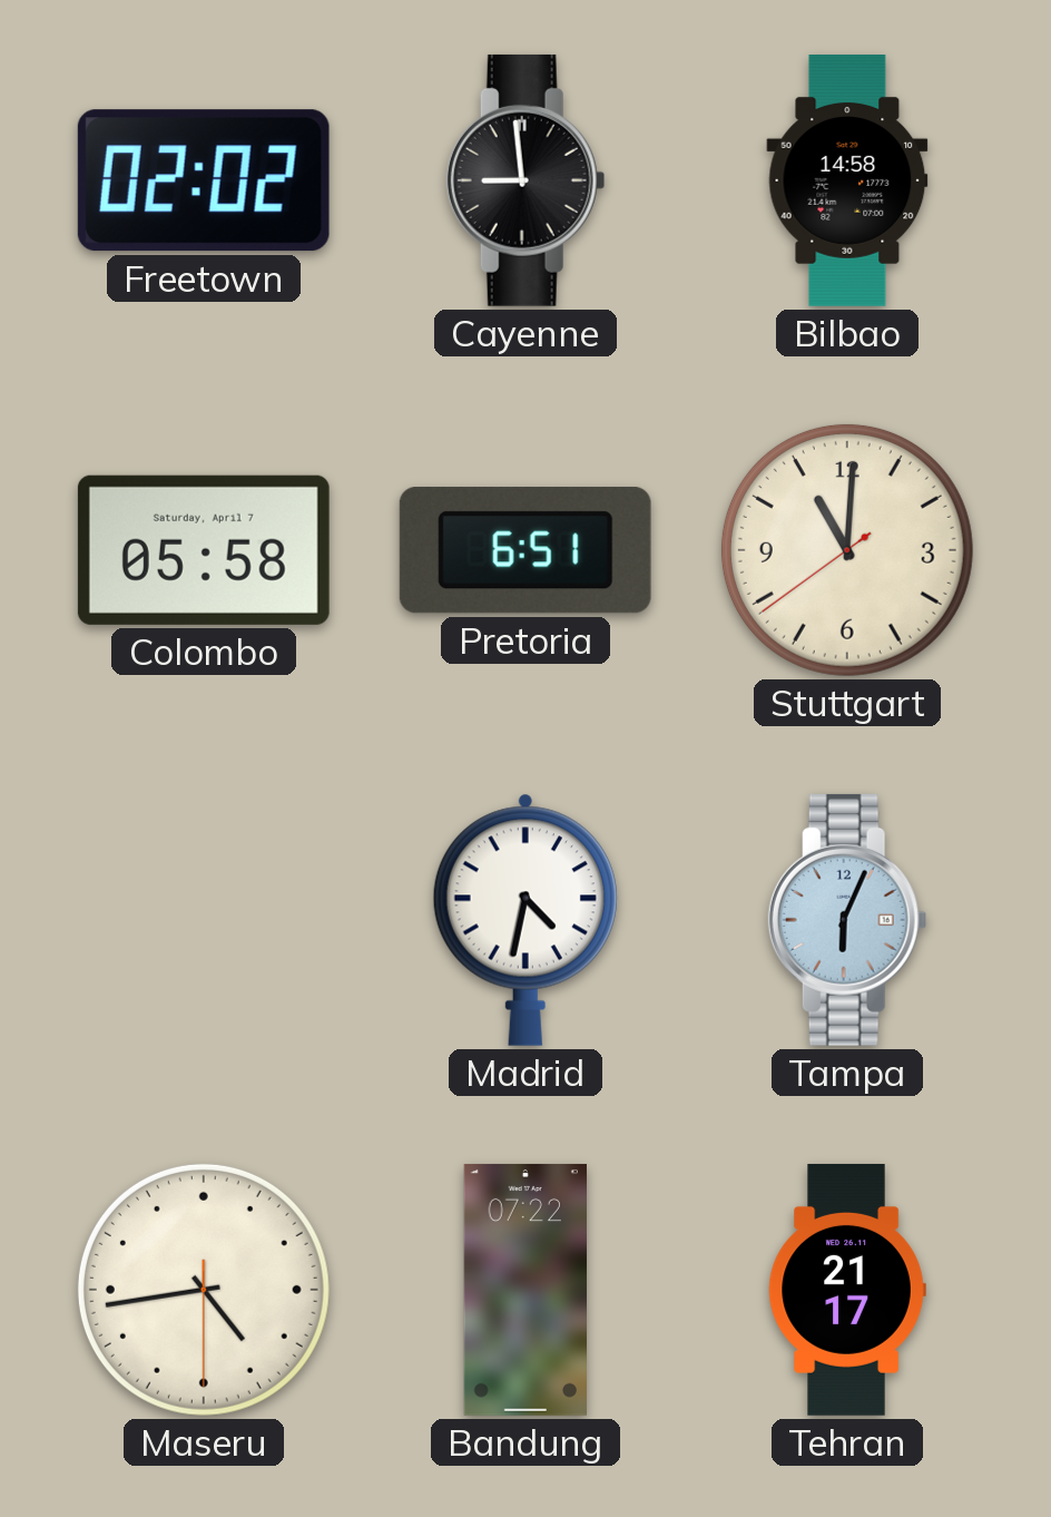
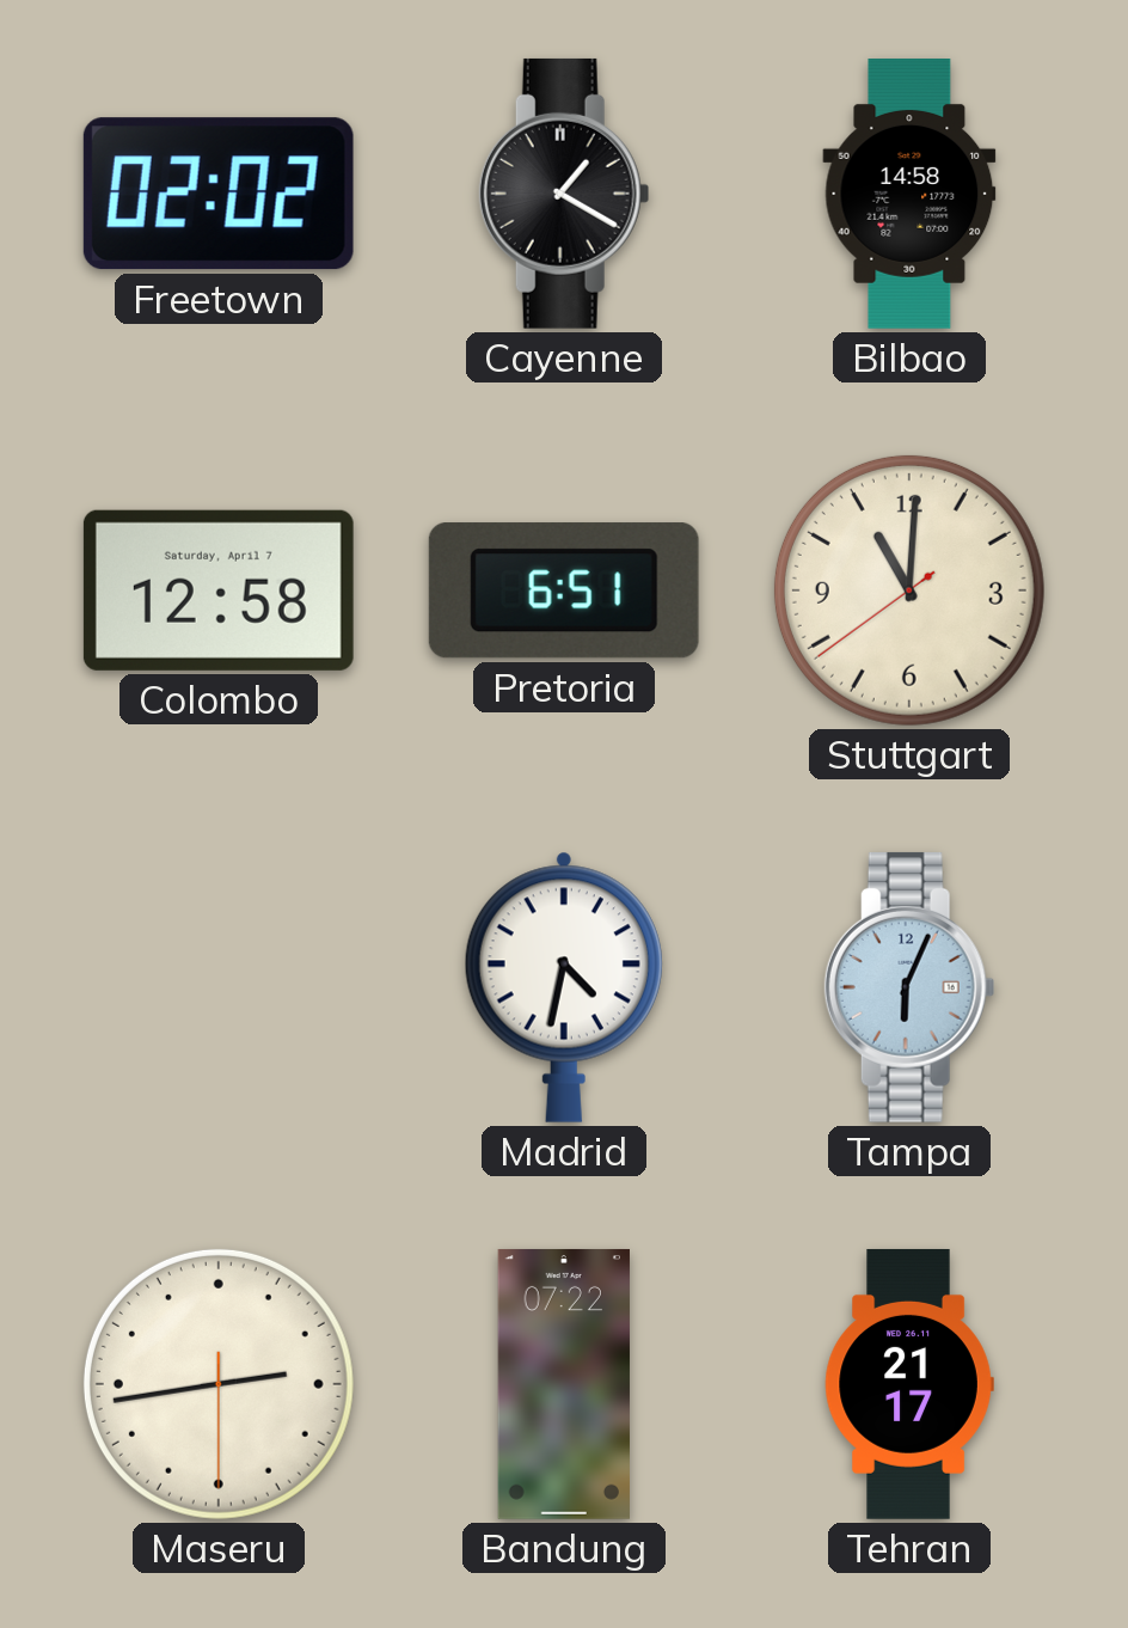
Cayenne: 8:59 -> 1:20 (564, 194)
Colombo: 05:58 -> 12:58 (219, 590)
Maseru: 4:43 -> 2:43 (219, 1384)
